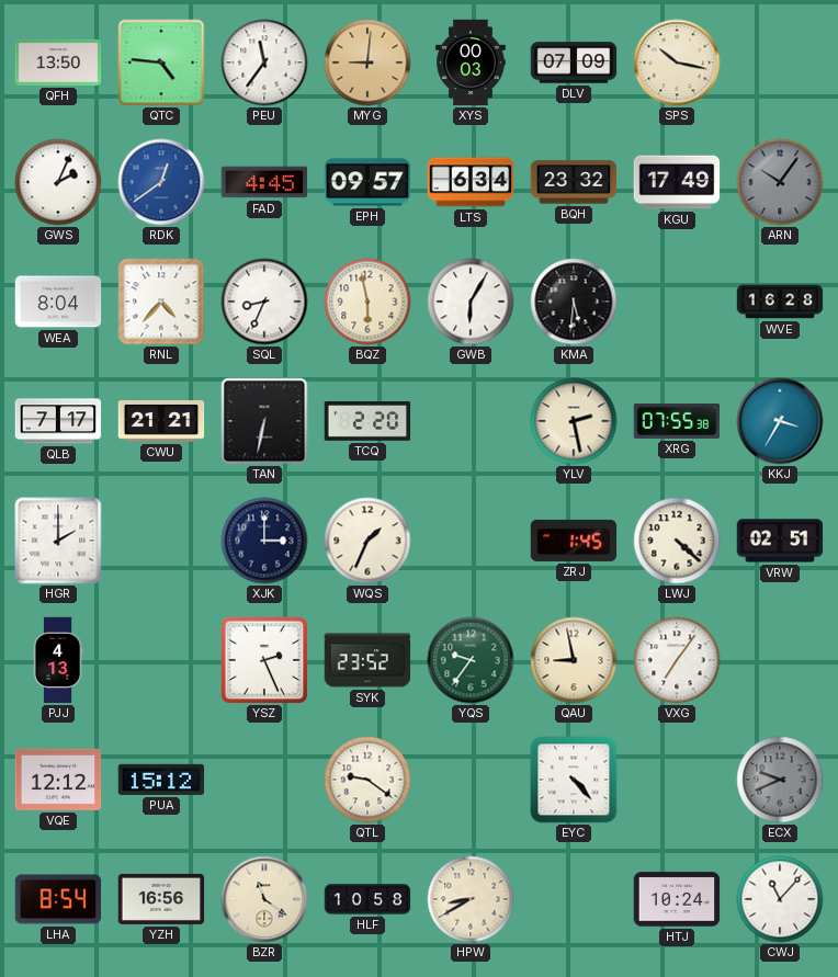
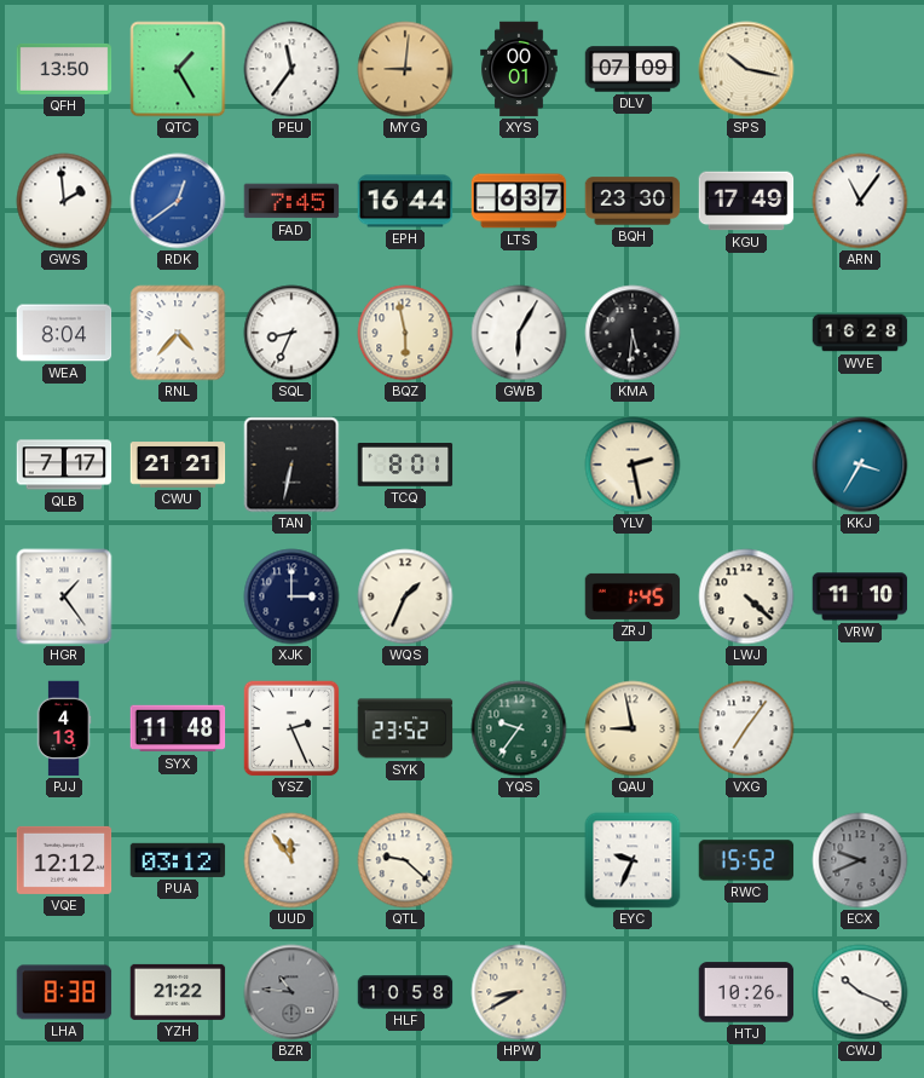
QTC: 4:46 -> 1:25 (178, 69)
XYS: 00:03 -> 00:01 (519, 69)
GWS: 2:04 -> 1:59 (64, 201)
FAD: 4:45 -> 7:45 (291, 201)
EPH: 09:57 -> 16:44 (405, 201)
LTS: 6:34 -> 6:37 (519, 201)
BQH: 23:32 -> 23:30 (633, 201)
ARN: 10:06 -> 11:06 (860, 201)
ARN dial: grey -> white (860, 201)
TCQ: 2:20 -> 8:01 (405, 466)
XRG: 07:55 -> none (677, 421)
HGR: 2:00 -> 1:24 (64, 596)
VRW: 02:51 -> 11:10 (860, 596)
SYX: none -> 11:48 (178, 728)
PUA: 15:12 -> 03:12 (178, 860)
UUD: none -> 11:54 (291, 860)
QTL: 9:21 -> 9:22 (405, 860)
EYC: 4:23 -> 9:34 (633, 860)
RWC: none -> 15:52 (746, 860)
LHA: 8:54 -> 8:38 (64, 992)
YZH: 16:56 -> 21:22 (178, 992)
BZR: 11:21 -> 10:46 (291, 992)
BZR dial: cream -> grey (291, 992)
HTJ: 10:24 -> 10:26 (746, 992)
CWJ: 11:07 -> 10:19 (860, 992)
